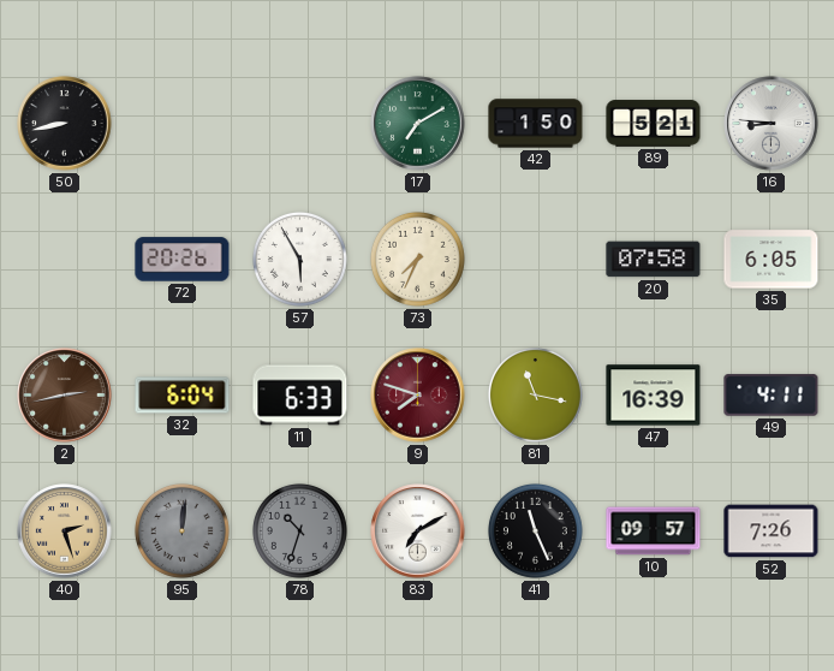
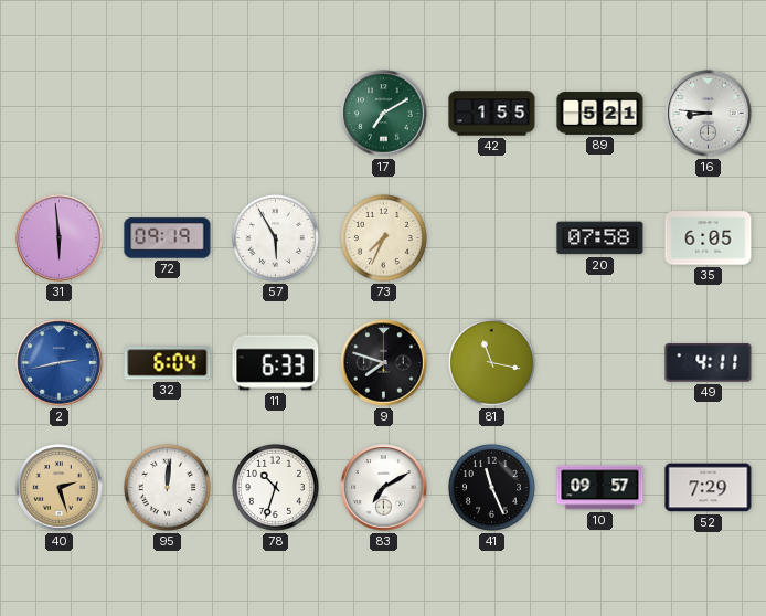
50: 8:43 -> none (65, 124)
42: 1:50 -> 1:55 (492, 114)
31: none -> 5:59 (60, 238)
72: 20:26 -> 09:19 (168, 238)
2 dial: brown -> blue (60, 363)
9 dial: burgundy -> black (384, 363)
47: 16:39 -> none (654, 396)
95 dial: grey -> white (167, 487)
78 dial: grey -> white (275, 487)
52: 7:26 -> 7:29 (709, 488)
